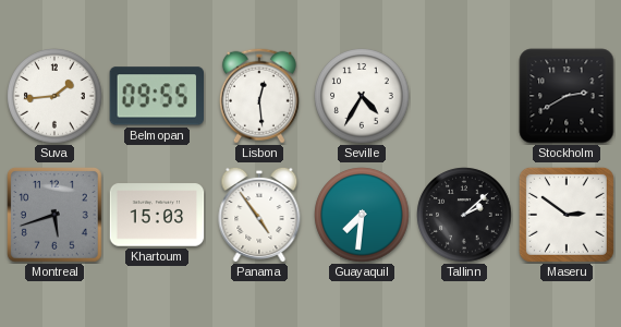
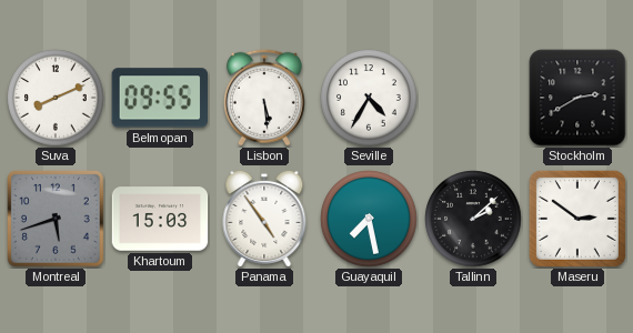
Suva: 1:44 -> 8:11 (56, 98)
Lisbon: 12:29 -> 5:29 (264, 98)
Guayaquil: 7:31 -> 7:28 (369, 219)
